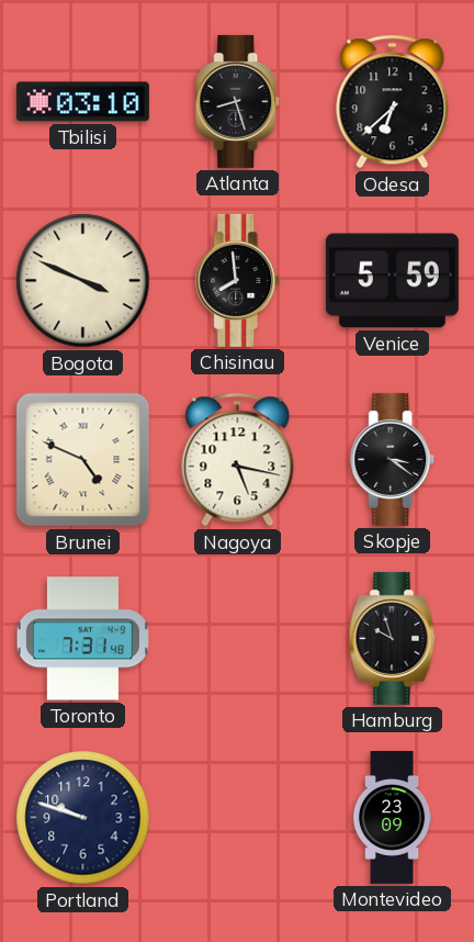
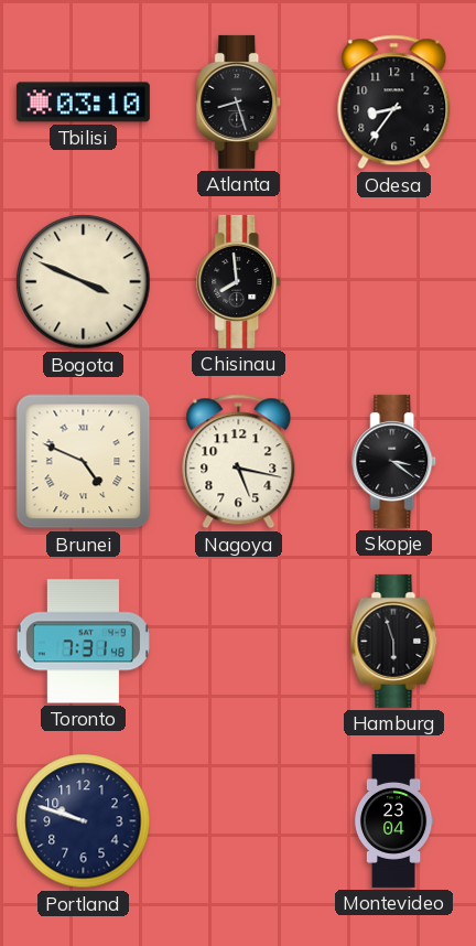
Odesa: 6:38 -> 8:36 (394, 103)
Venice: 5:59 -> none (392, 281)
Hamburg: 9:57 -> 5:57 (394, 641)
Montevideo: 23:09 -> 23:04 (393, 820)
